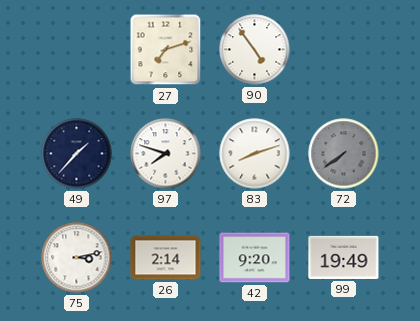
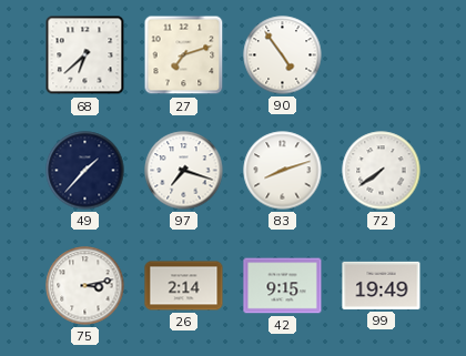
68: none -> 6:38 (85, 55)
97: 7:48 -> 7:18 (184, 171)
72 dial: grey -> white (382, 171)
42: 9:20 -> 9:15 (283, 286)
